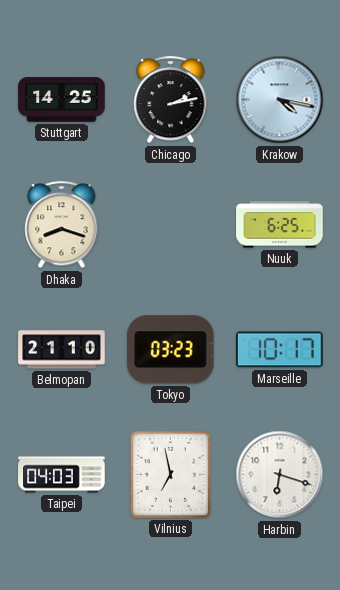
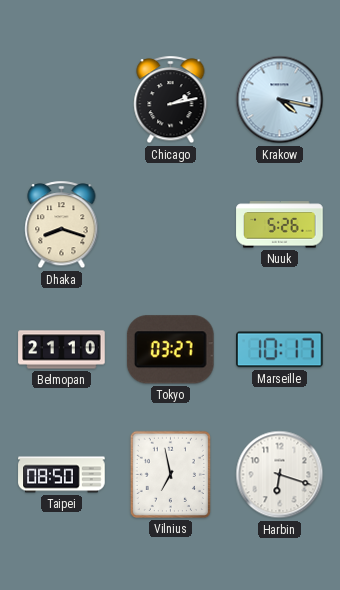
Stuttgart: 14:25 -> none (62, 100)
Nuuk: 6:25 -> 5:26 (280, 225)
Tokyo: 03:23 -> 03:27 (170, 350)
Taipei: 04:03 -> 08:50 (62, 475)
